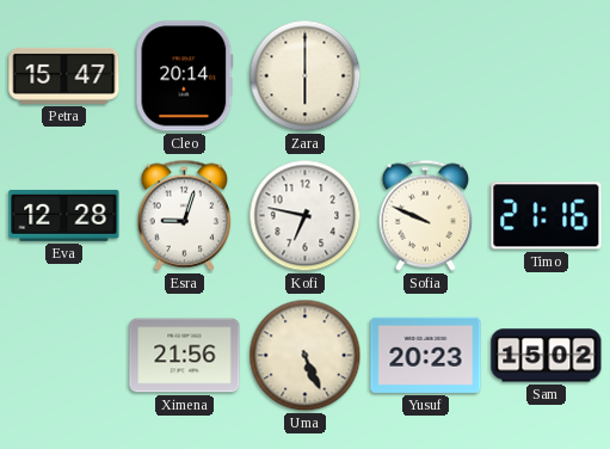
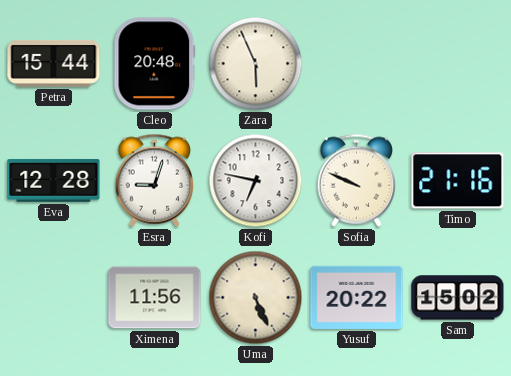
Petra: 15:47 -> 15:44 (54, 63)
Cleo: 20:14 -> 20:48 (155, 64)
Zara: 6:00 -> 5:56 (256, 64)
Ximena: 21:56 -> 11:56 (155, 298)
Yusuf: 20:23 -> 20:22 (357, 297)
